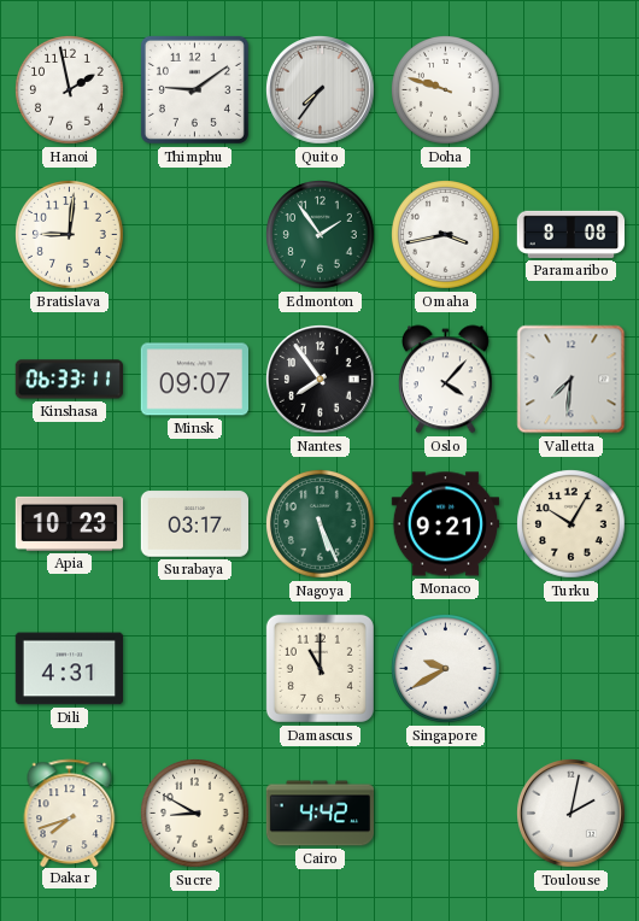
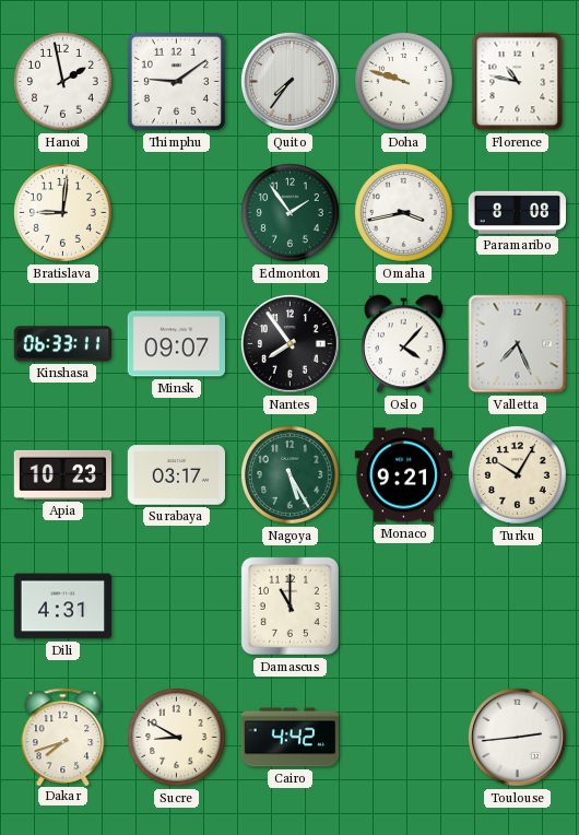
Florence: none -> 10:47 (518, 82)
Valletta: 7:31 -> 7:26 (518, 344)
Nagoya: 5:26 -> 5:25 (291, 475)
Singapore: 9:40 -> none (446, 669)
Toulouse: 2:02 -> 2:44 (518, 738)
